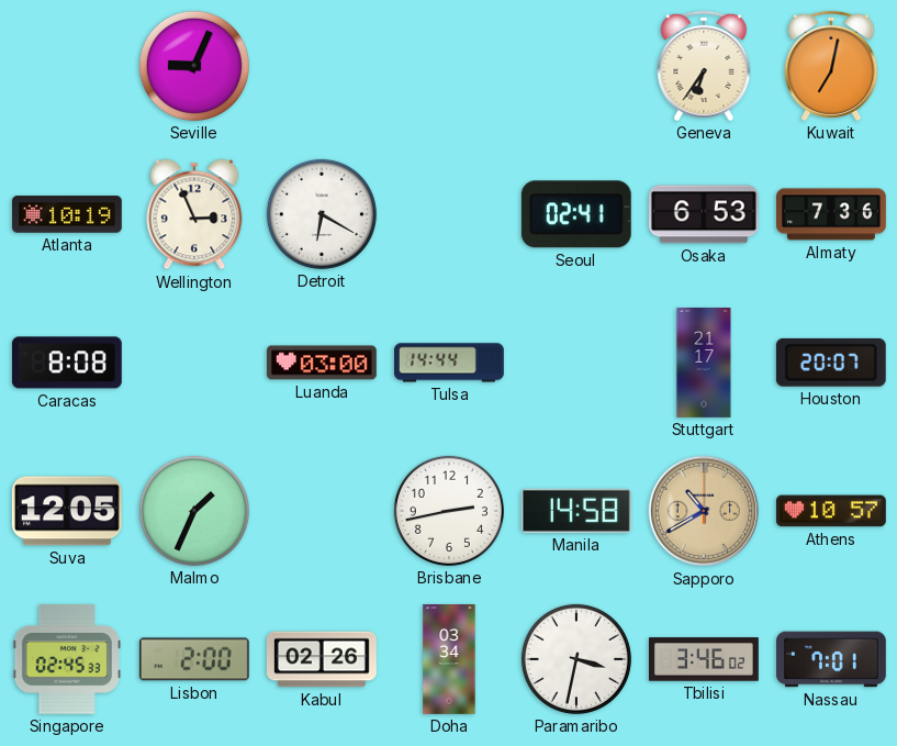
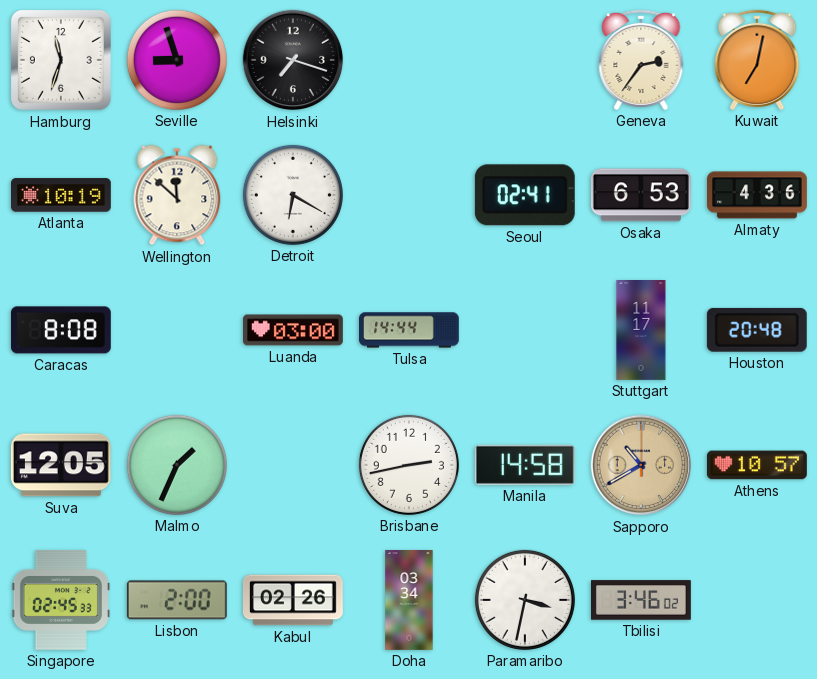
Hamburg: none -> 11:33 (61, 60)
Seville: 9:04 -> 8:57 (177, 60)
Helsinki: none -> 7:18 (293, 60)
Geneva: 6:36 -> 2:36 (641, 60)
Wellington: 2:56 -> 11:52 (177, 195)
Almaty: 7:36 -> 4:36 (758, 195)
Stuttgart: 21:17 -> 11:17 (641, 331)
Houston: 20:07 -> 20:48 (757, 330)
Nassau: 7:01 -> none (832, 659)
